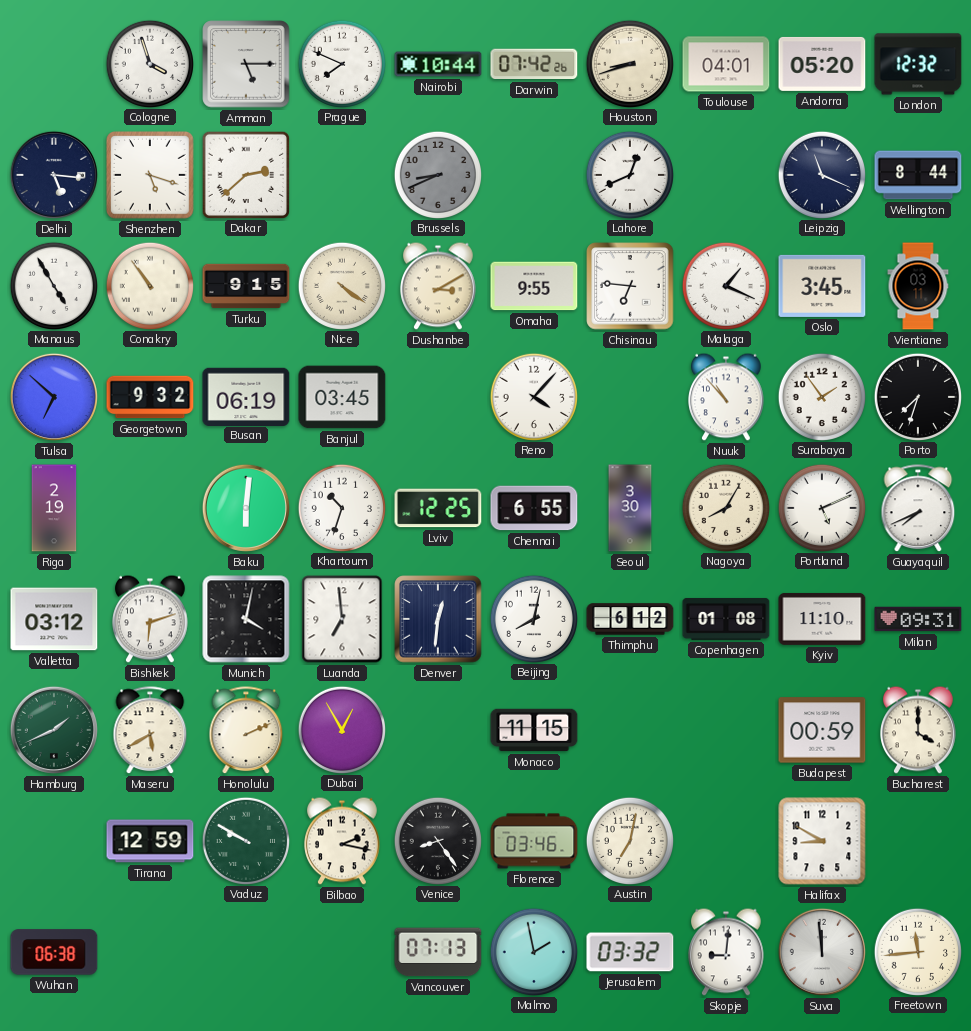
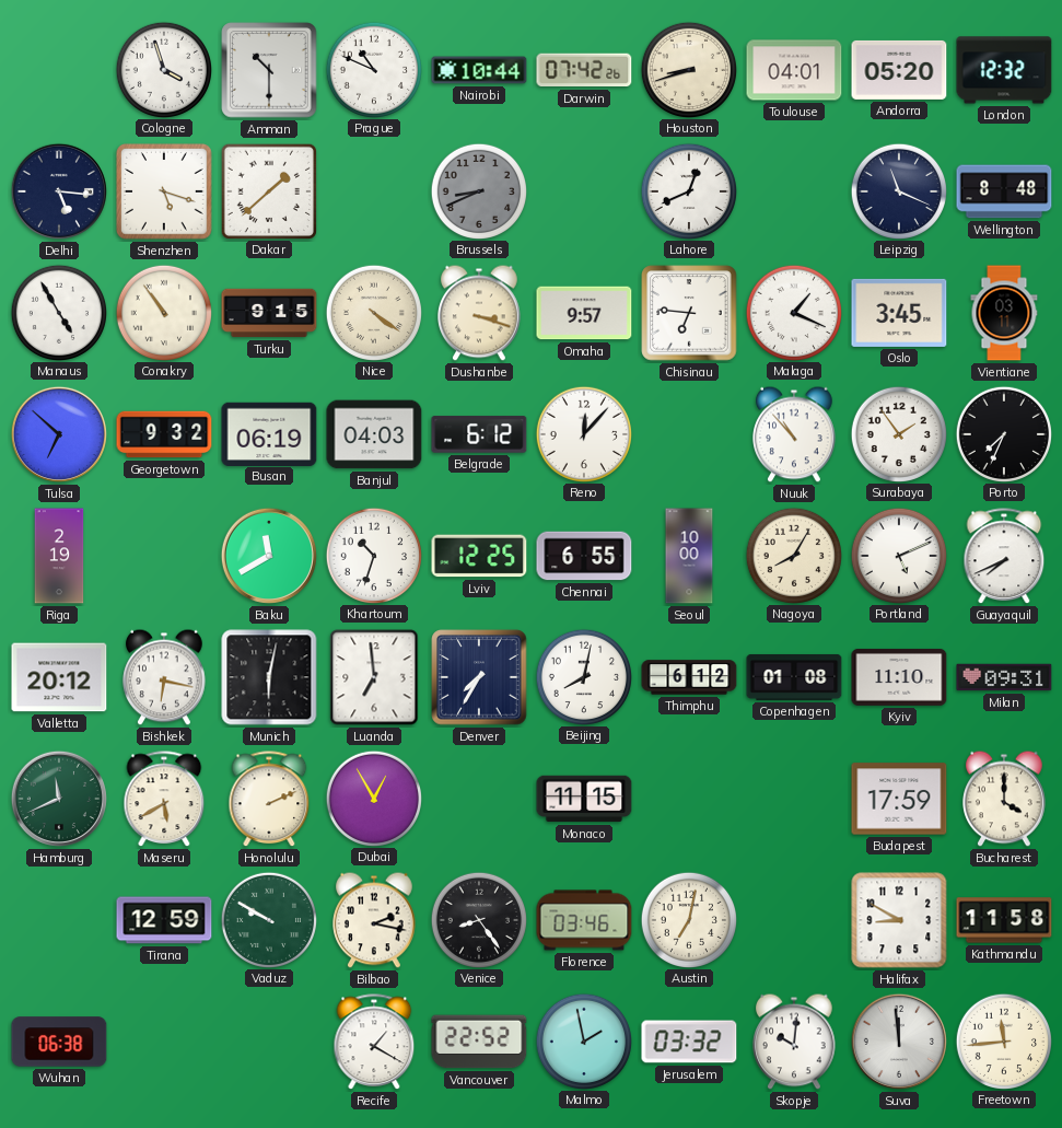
Amman: 5:15 -> 10:30 (269, 70)
Prague: 7:49 -> 10:49 (373, 69)
Dakar: 2:38 -> 1:38 (268, 190)
Wellington: 8:44 -> 8:48 (1004, 191)
Dushanbe: 3:10 -> 3:18 (480, 313)
Omaha: 9:55 -> 9:57 (584, 313)
Banjul: 03:45 -> 04:03 (374, 434)
Belgrade: none -> 6:12 (479, 434)
Reno: 4:07 -> 12:07 (583, 433)
Porto: 7:33 -> 7:34 (1003, 433)
Baku: 6:01 -> 11:40 (269, 556)
Seoul: 3:30 -> 10:00 (689, 556)
Valletta: 03:12 -> 20:12 (59, 677)
Bishkek: 6:12 -> 6:17 (165, 677)
Munich: 4:02 -> 6:02 (269, 677)
Denver: 12:31 -> 7:35 (479, 677)
Hamburg: 1:41 -> 11:41 (59, 799)
Budapest: 00:59 -> 17:59 (899, 799)
Kathmandu: none -> 11:58 (1004, 920)
Recife: none -> 1:20 (374, 1043)
Vancouver: 07:13 -> 22:52 (479, 1042)
Skopje: 9:01 -> 10:01 (795, 1042)
